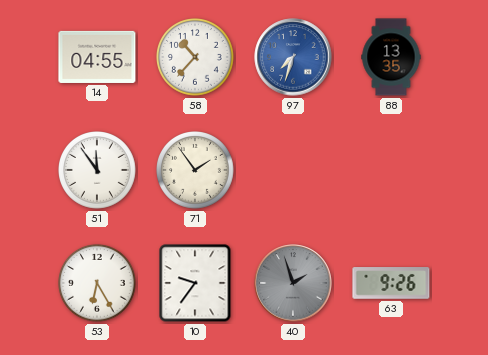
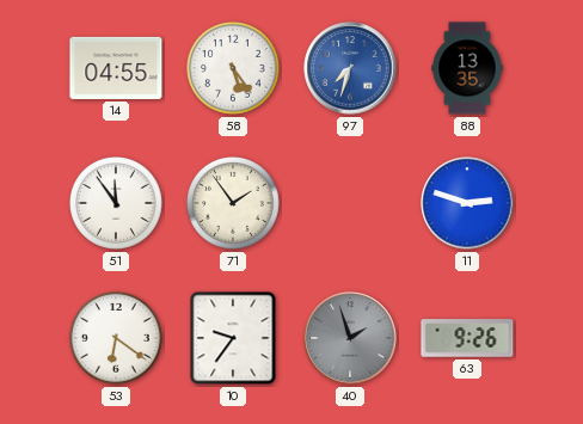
58: 10:37 -> 5:24 (234, 69)
11: none -> 2:48 (467, 203)
53: 6:25 -> 6:21 (117, 339)
